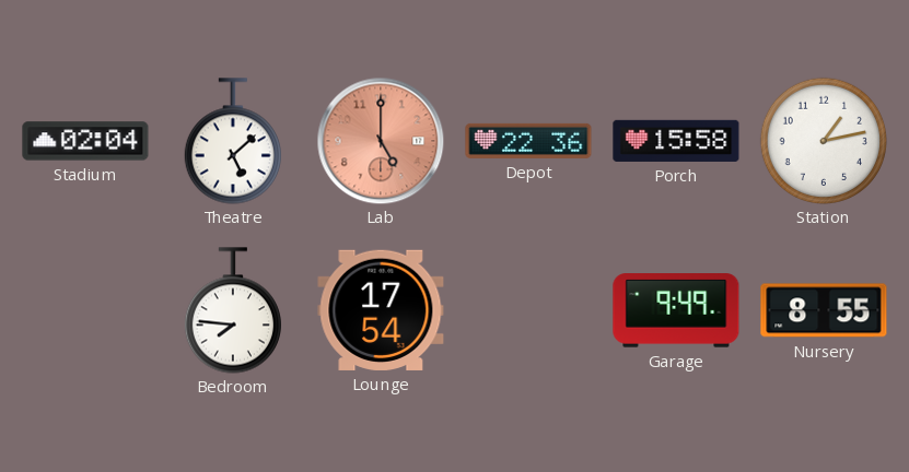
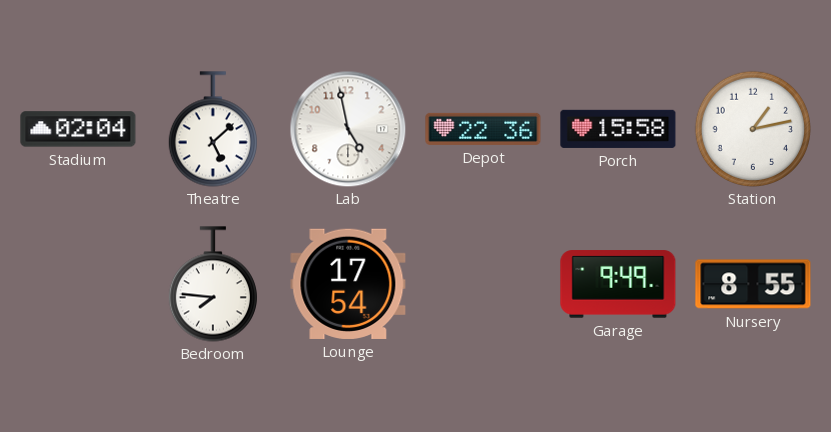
Lab: 5:00 -> 4:58 (348, 129)
Lab dial: salmon -> white (348, 129)
